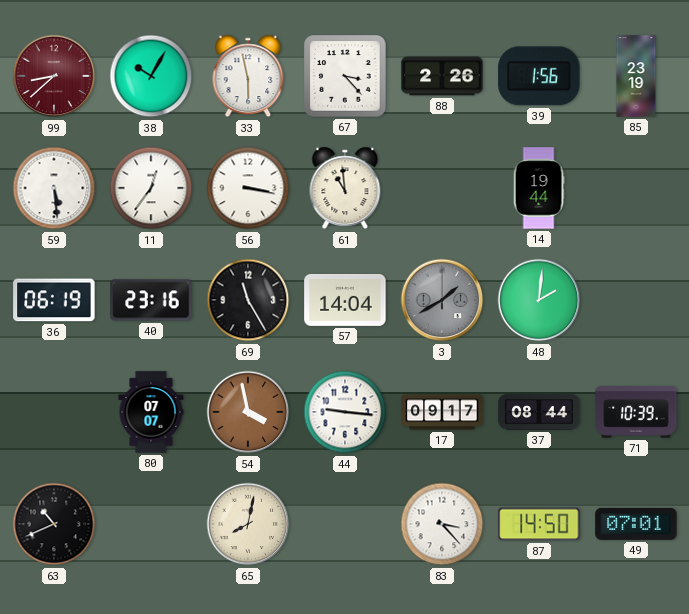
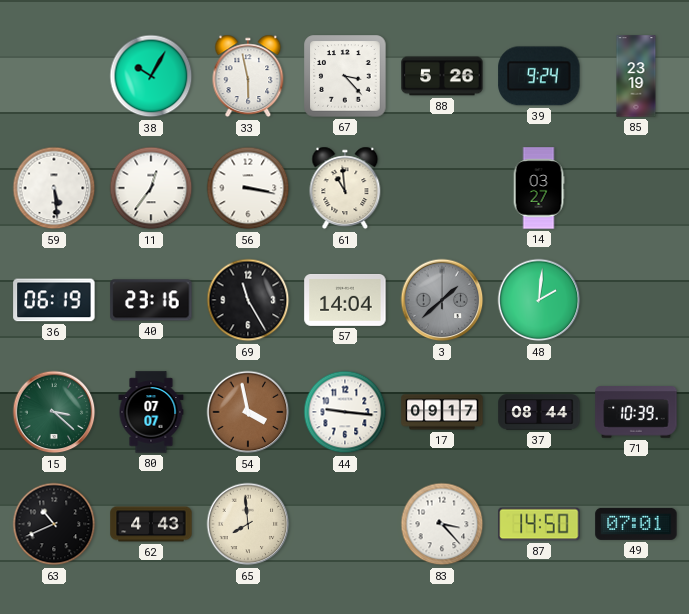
99: 8:38 -> none (54, 76)
88: 2:26 -> 5:26 (442, 76)
39: 1:56 -> 9:24 (539, 76)
14: 19:44 -> 03:27 (539, 188)
3: 1:40 -> 1:38 (442, 300)
15: none -> 3:22 (54, 412)
62: none -> 4:43 (151, 524)
65: 8:02 -> 7:59 (248, 524)
